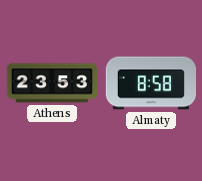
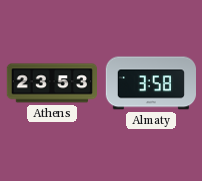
Almaty: 8:58 -> 3:58 (150, 83)
